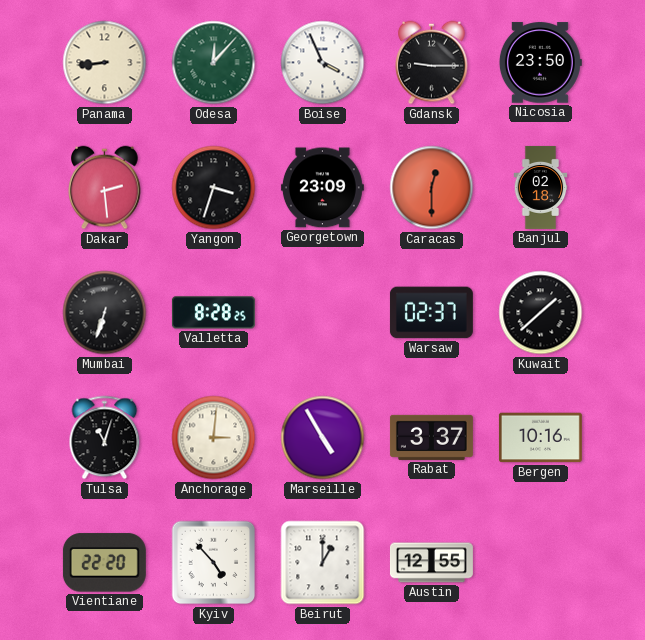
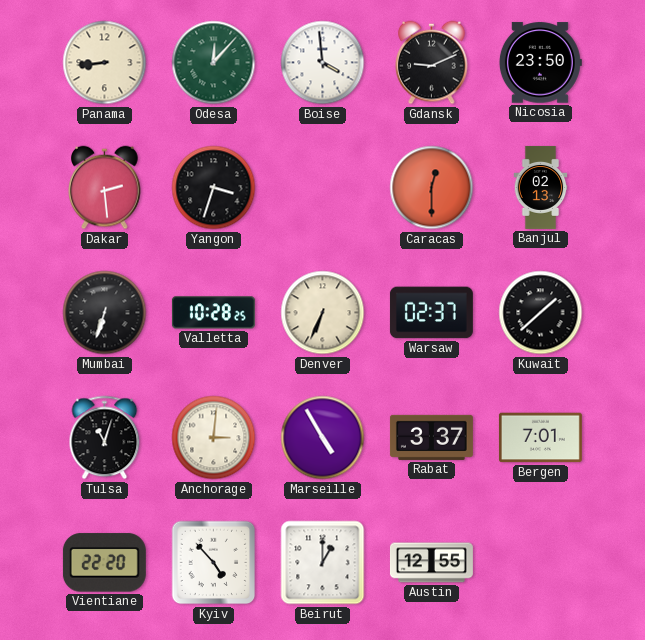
Boise: 3:56 -> 3:59 (323, 63)
Gdansk: 9:15 -> 9:11 (432, 63)
Georgetown: 23:09 -> none (322, 188)
Banjul: 02:18 -> 02:13 (541, 188)
Valletta: 8:28 -> 10:28 (213, 313)
Denver: none -> 6:34 (323, 313)
Bergen: 10:16 -> 7:01 (540, 438)
